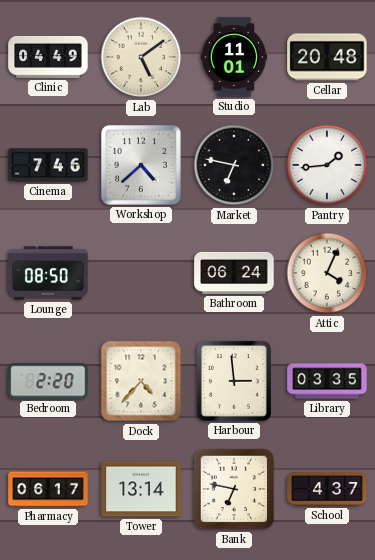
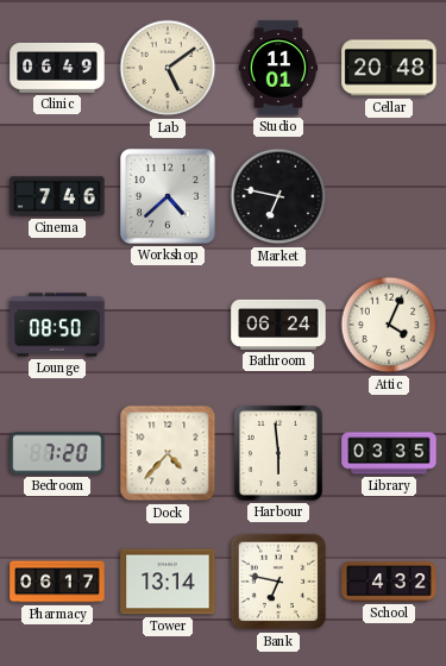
Clinic: 04:49 -> 06:49 (57, 68)
Pantry: 1:44 -> none (327, 165)
Bedroom: 2:20 -> 7:20 (57, 453)
Harbour: 2:59 -> 5:59 (278, 453)
School: 4:37 -> 4:32 (389, 582)
